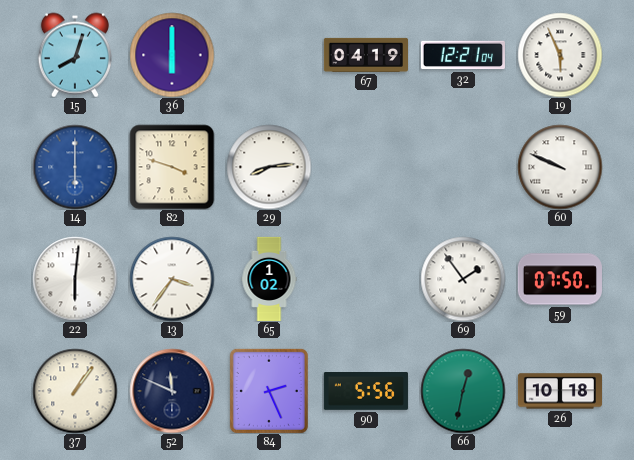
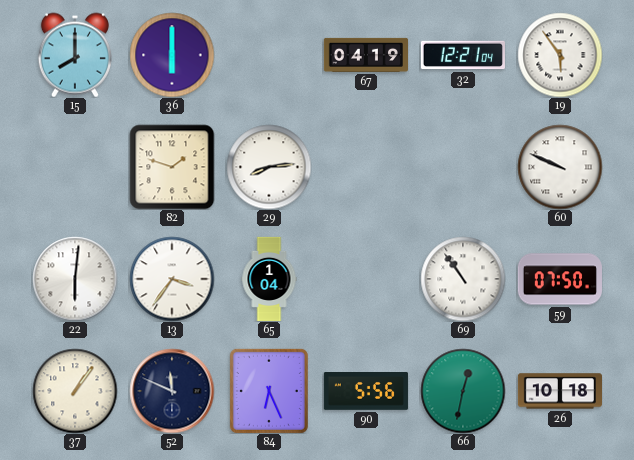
15: 8:03 -> 8:00 (75, 55)
19: 5:56 -> 5:54 (560, 55)
14: 6:00 -> none (75, 167)
82: 3:48 -> 1:48 (172, 167)
65: 1:02 -> 1:04 (269, 278)
69: 1:54 -> 10:54 (463, 279)
84: 2:26 -> 6:26 (269, 391)
